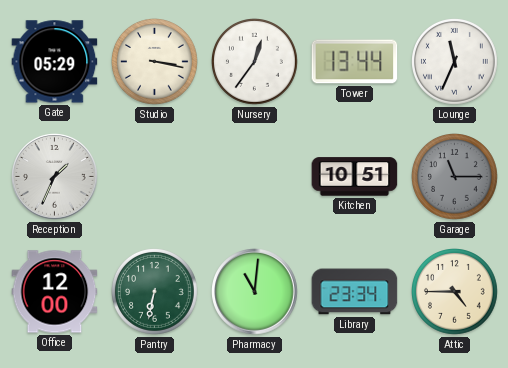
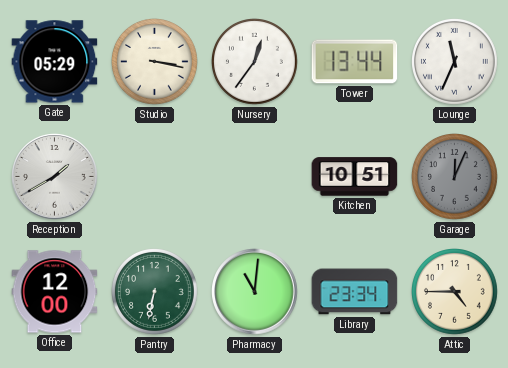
Reception: 1:34 -> 1:40 (55, 177)
Garage: 11:15 -> 12:04 (455, 177)
